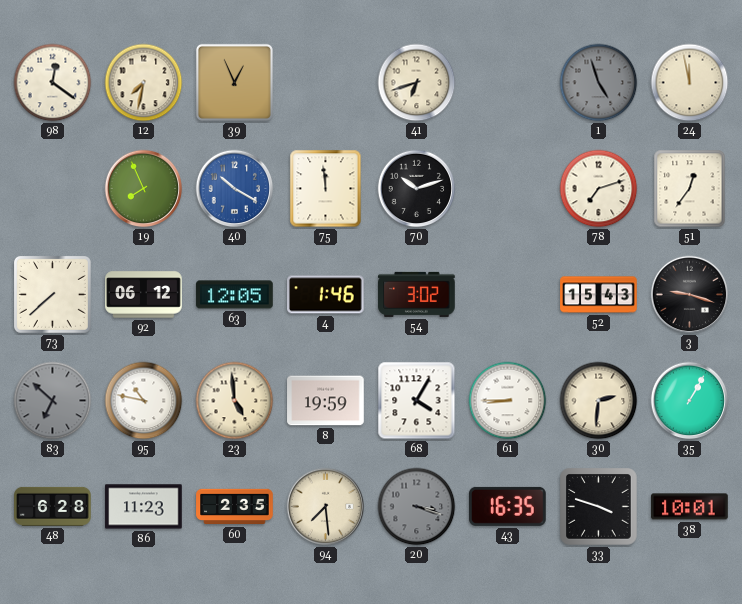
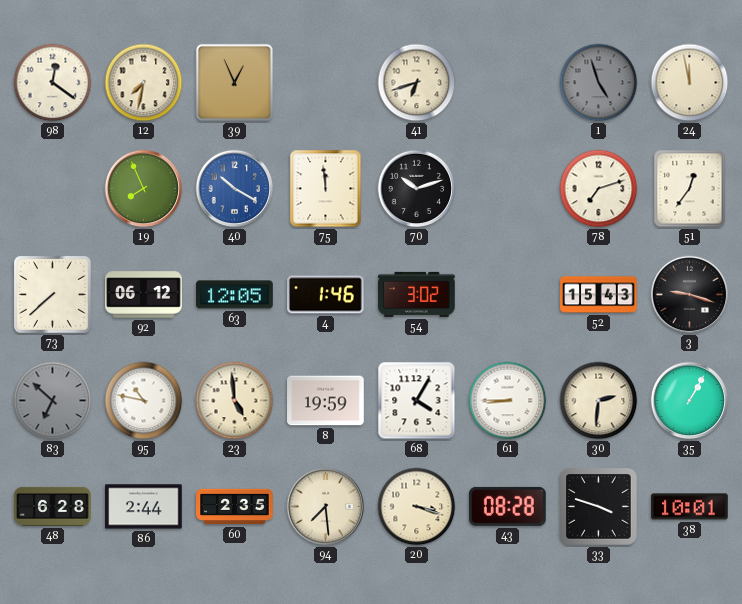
86: 11:23 -> 2:44 (144, 507)
20 dial: grey -> cream (417, 507)
43: 16:35 -> 08:28 (508, 506)
